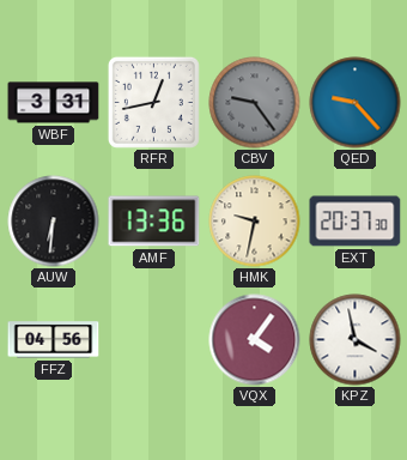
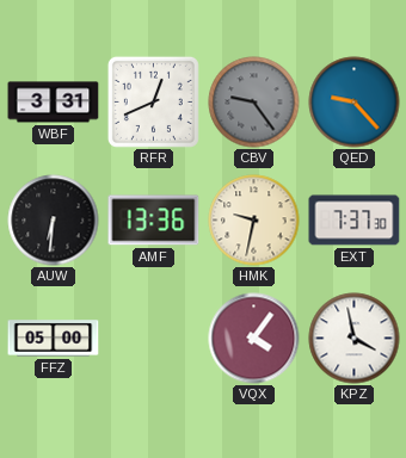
RFR: 12:43 -> 12:41 (153, 101)
EXT: 20:37 -> 7:37 (355, 221)
FFZ: 04:56 -> 05:00 (54, 339)
